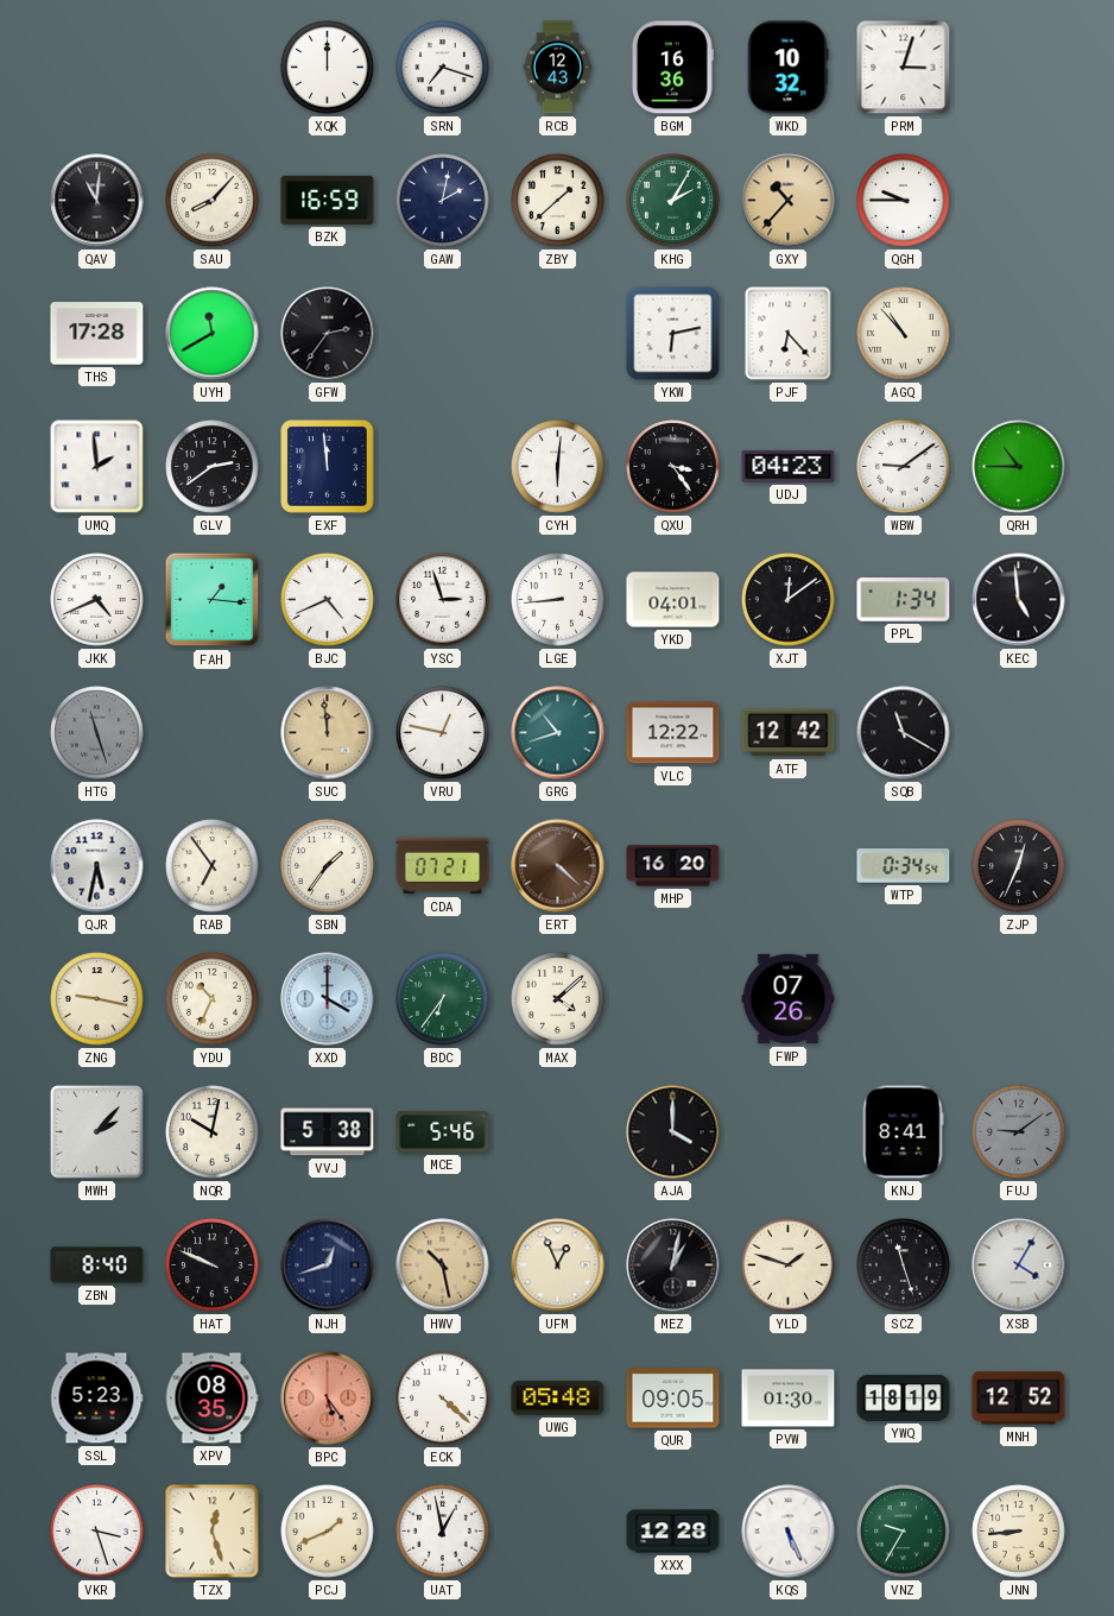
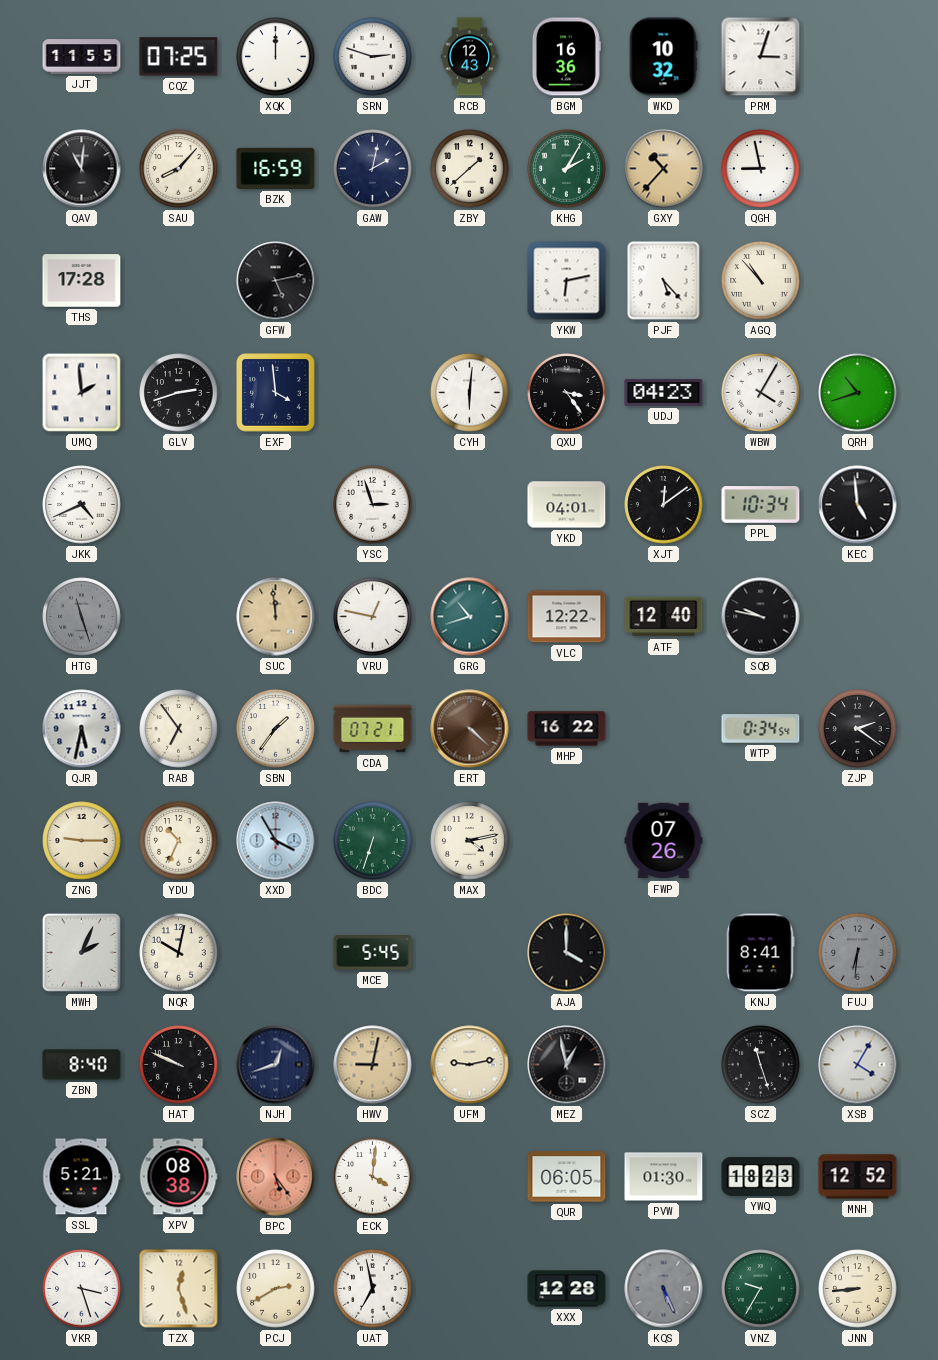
JJT: none -> 11:55 (82, 57)
CQZ: none -> 07:25 (179, 57)
SRN: 7:18 -> 2:48 (373, 57)
QGH: 9:45 -> 8:58 (761, 169)
UYH: 11:40 -> none (213, 334)
GFW: 2:36 -> 5:13 (276, 281)
PJF: 6:23 -> 5:23 (664, 281)
GLV: 2:39 -> 2:42 (179, 393)
EXF: 11:59 -> 3:59 (276, 393)
WBW: 9:09 -> 4:05 (761, 393)
QRH: 10:45 -> 10:42 (858, 393)
FAH: 1:16 -> none (213, 600)
BJC: 4:41 -> none (328, 600)
LGE: 8:44 -> none (558, 600)
PPL: 1:34 -> 10:34 (761, 505)
ATF: 12:42 -> 12:40 (664, 617)
SQB: 11:20 -> 9:47 (761, 617)
MHP: 16:20 -> 16:22 (567, 729)
ZJP: 12:34 -> 2:21 (858, 729)
ZNG: 9:17 -> 9:15 (82, 841)
XXD: 4:00 -> 3:55 (276, 841)
BDC: 6:36 -> 6:33 (373, 841)
MAX: 4:08 -> 4:13 (470, 841)
MWH: 2:07 -> 2:04 (82, 953)
VVJ: 5:38 -> none (328, 1132)
MCE: 5:46 -> 5:45 (373, 953)
FUJ: 9:09 -> 6:31 (858, 953)
HWV: 10:28 -> 9:02 (373, 1065)
UFM: 12:56 -> 9:13 (470, 1065)
MEZ: 1:02 -> 12:58 (567, 1065)
YLD: 1:48 -> none (789, 1265)
SSL: 5:23 -> 5:21 (81, 1177)
XPV: 08:35 -> 08:38 (178, 1177)
ECK: 4:22 -> 4:01 (373, 1177)
UWG: 05:48 -> none (558, 1399)
QUR: 09:05 -> 06:05 (567, 1177)
YWQ: 18:19 -> 18:23 (761, 1177)
PCJ: 1:41 -> 2:40 (276, 1289)
UAT: 12:58 -> 6:58 (373, 1289)
KQS dial: white -> grey (664, 1289)
